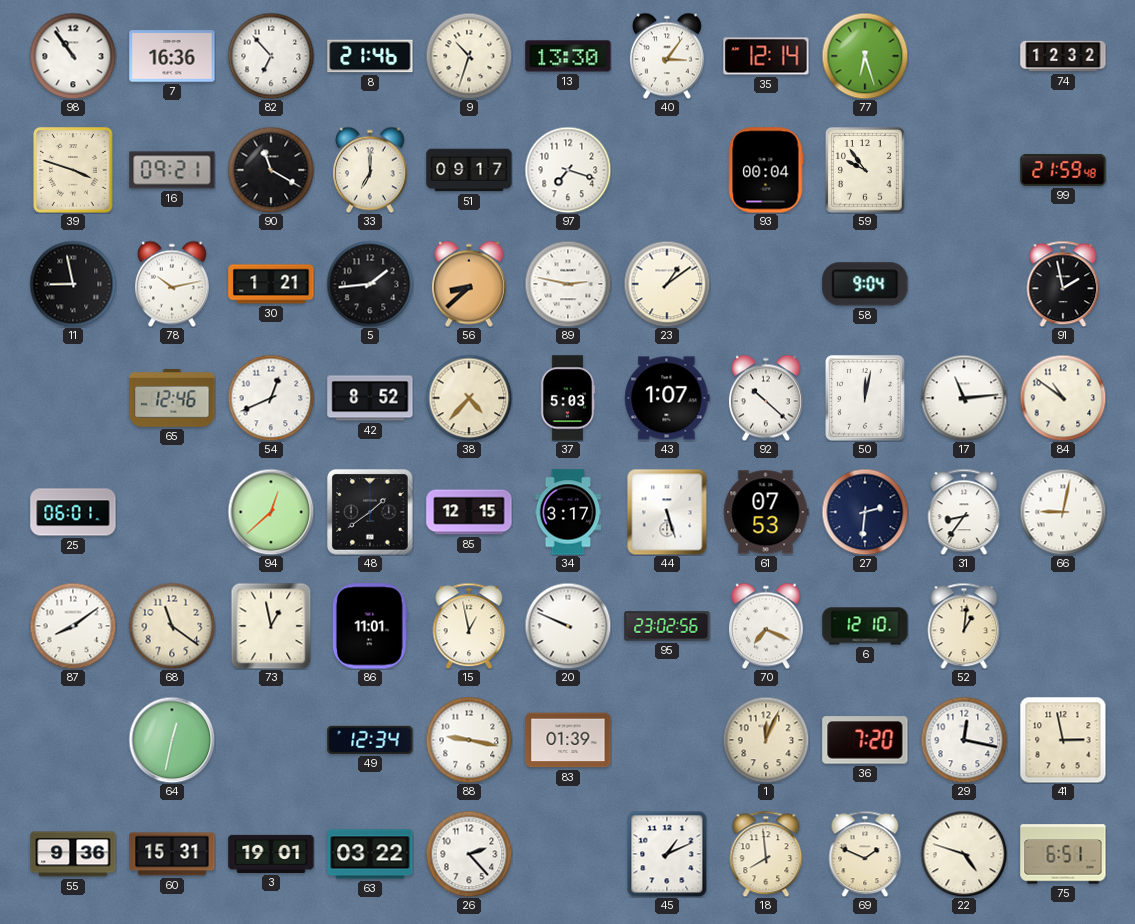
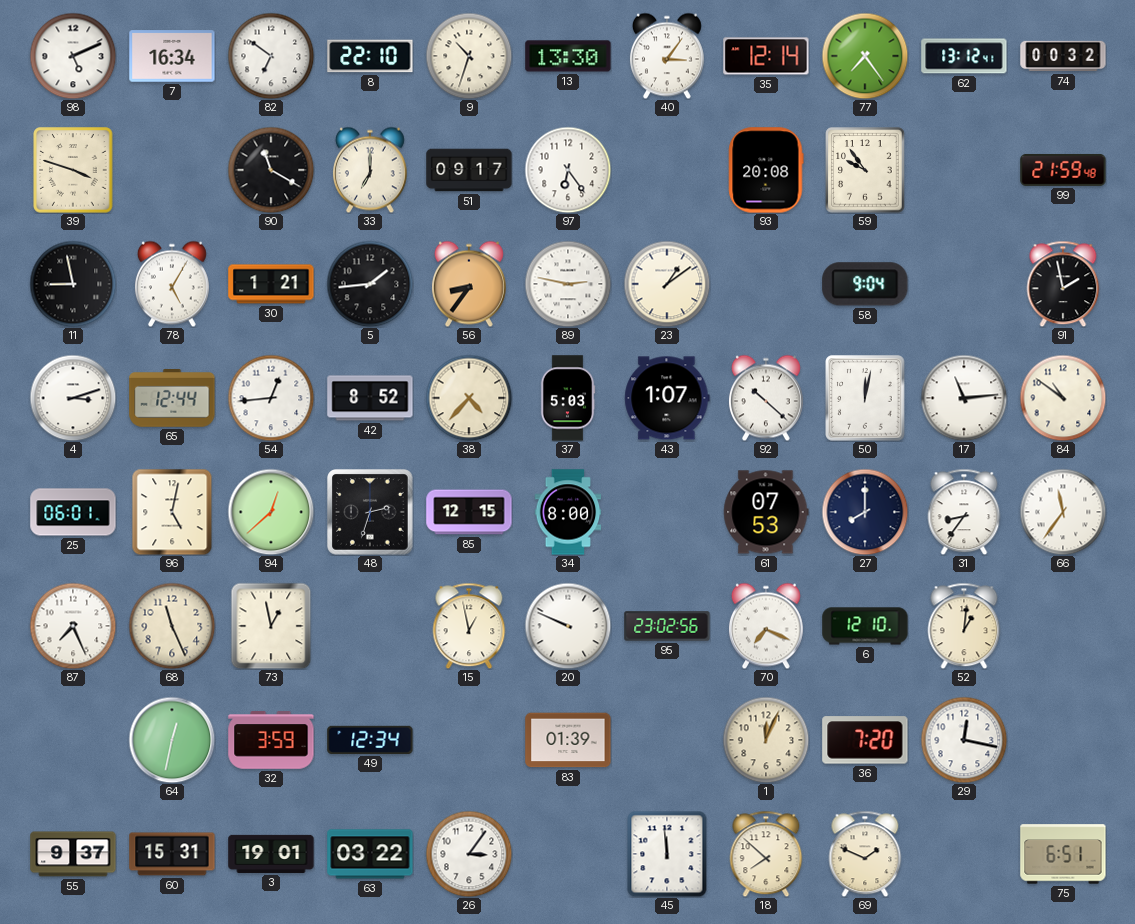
98: 10:54 -> 5:11 (73, 56)
7: 16:36 -> 16:34 (172, 56)
82: 6:53 -> 6:51 (271, 56)
8: 21:46 -> 22:10 (370, 56)
77: 6:27 -> 7:24 (865, 56)
62: none -> 13:12 (964, 56)
74: 12:32 -> 00:32 (1063, 56)
16: 09:21 -> none (172, 170)
97: 7:18 -> 6:24 (568, 170)
93: 00:04 -> 20:08 (766, 170)
78: 10:13 -> 5:05 (172, 284)
56: 8:38 -> 8:36 (469, 284)
4: none -> 3:12 (73, 398)
65: 12:46 -> 12:44 (172, 399)
54: 12:41 -> 12:44 (271, 398)
96: none -> 5:02 (172, 512)
48: 1:39 -> 2:33 (370, 512)
34: 3:17 -> 8:00 (568, 512)
44: 5:27 -> none (667, 512)
27: 2:31 -> 8:00 (865, 512)
66: 9:02 -> 11:36 (1063, 512)
87: 8:09 -> 7:26 (73, 626)
68: 11:21 -> 11:26 (172, 626)
86: 11:01 -> none (370, 626)
32: none -> 3:59 (271, 740)
88: 9:17 -> none (469, 740)
41: 2:58 -> none (1063, 740)
55: 9:36 -> 9:37 (73, 854)
26: 2:23 -> 3:06 (469, 854)
45: 1:11 -> 11:59 (667, 854)
18: 7:59 -> 7:52 (766, 854)
22: 4:48 -> none (964, 854)
